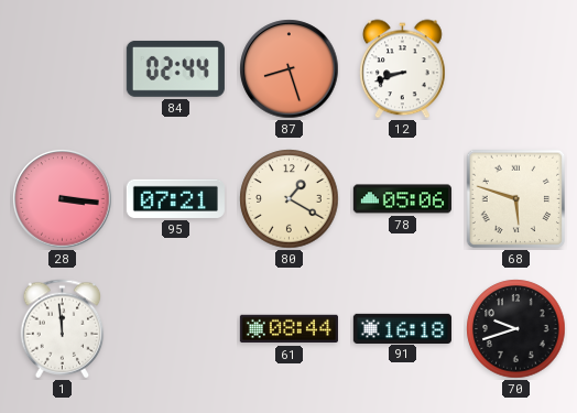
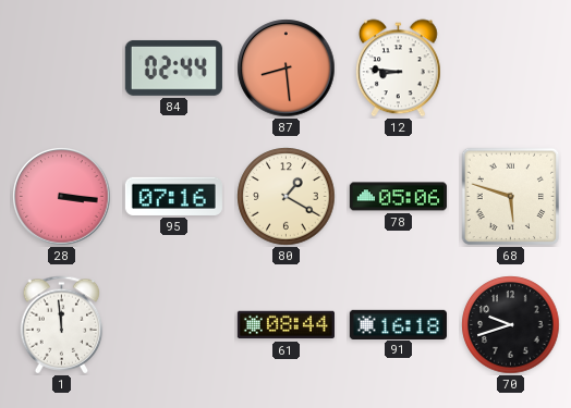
87: 8:27 -> 8:29 (287, 69)
12: 8:42 -> 8:46 (399, 69)
95: 07:21 -> 07:16 (173, 196)
